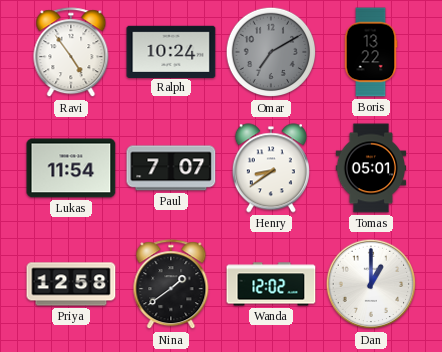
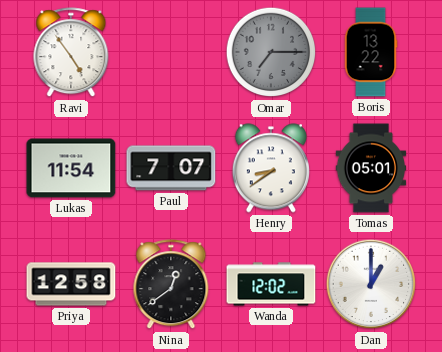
Ralph: 10:24 -> none (171, 51)
Omar: 7:10 -> 7:15 (271, 52)
Nina: 1:39 -> 12:39 (171, 285)
